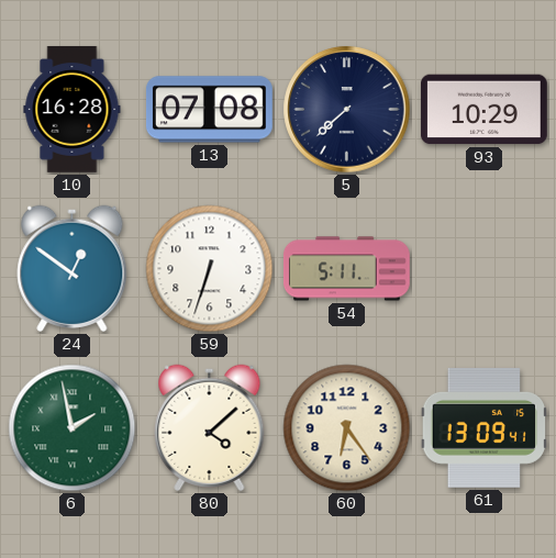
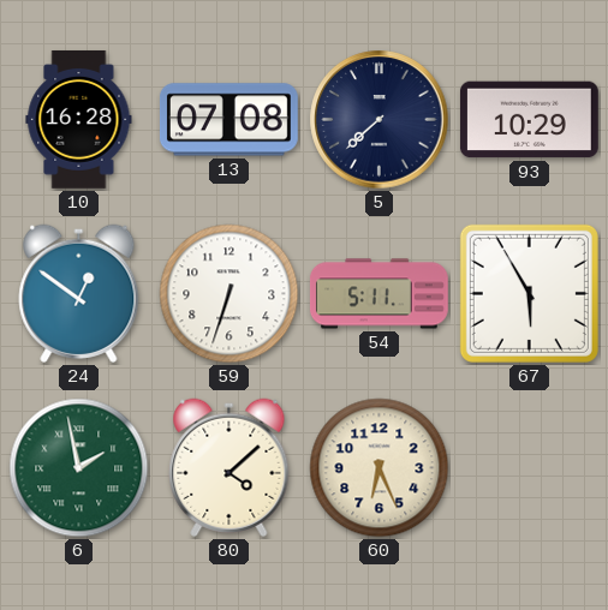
67: none -> 5:55 (529, 293)
60: 6:24 -> 6:26 (380, 468)
61: 13:09 -> none (485, 427)
